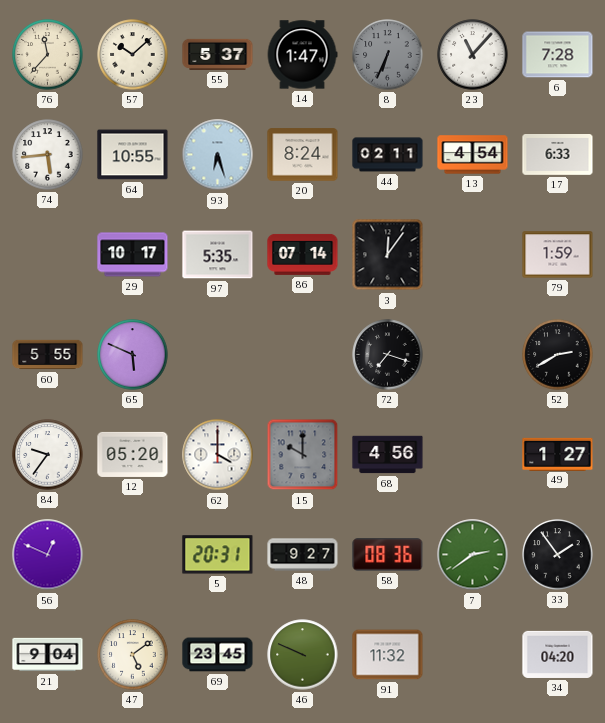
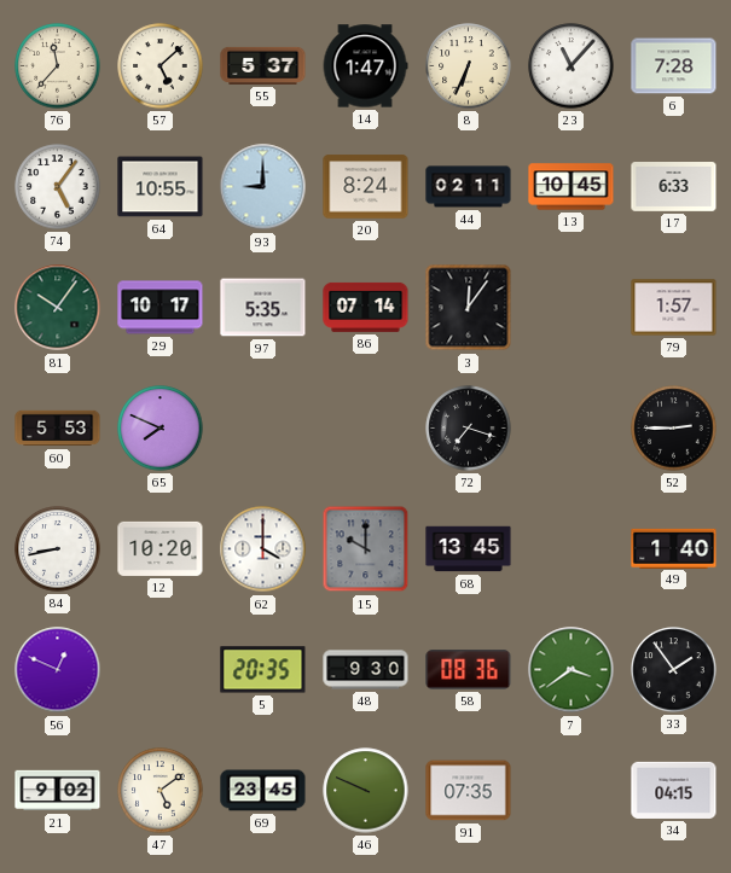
57: 10:08 -> 5:08 (161, 66)
8 dial: grey -> cream (469, 66)
74: 5:44 -> 5:06 (58, 187)
93: 6:27 -> 9:00 (263, 187)
13: 4:54 -> 10:45 (572, 187)
81: none -> 10:06 (58, 308)
79: 1:59 -> 1:57 (674, 308)
60: 5:55 -> 5:53 (58, 429)
65: 5:49 -> 7:49 (161, 429)
52: 2:40 -> 2:45 (674, 429)
84: 9:36 -> 8:43 (58, 549)
12: 05:20 -> 10:20 (161, 548)
68: 4:56 -> 13:45 (469, 549)
49: 1:27 -> 1:40 (674, 548)
5: 20:31 -> 20:35 (263, 670)
48: 9:27 -> 9:30 (366, 670)
7: 2:39 -> 3:39 (572, 670)
21: 9:04 -> 9:02 (58, 791)
91: 11:32 -> 07:35 (469, 791)
34: 04:20 -> 04:15 (674, 790)
